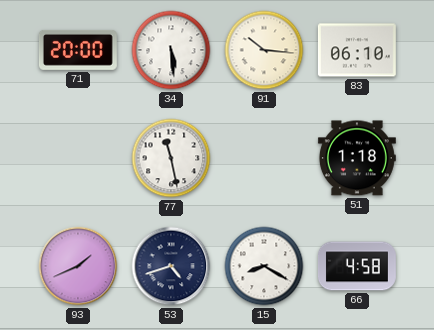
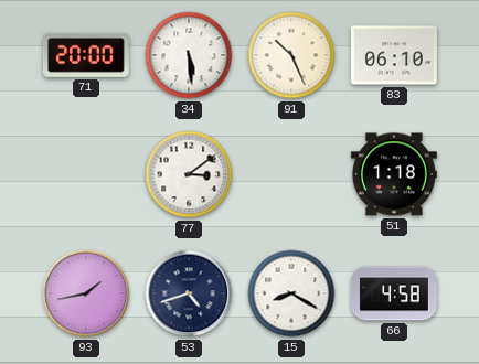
91: 10:16 -> 10:26 (291, 55)
77: 11:28 -> 3:09 (189, 174)
93: 1:41 -> 1:43 (86, 293)
